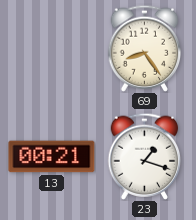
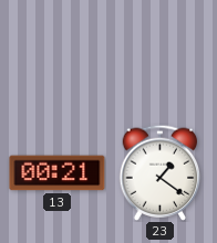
69: 8:24 -> none (145, 48)
23: 1:18 -> 1:21 (161, 172)
